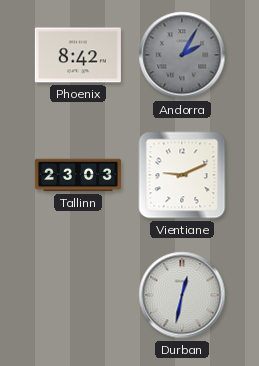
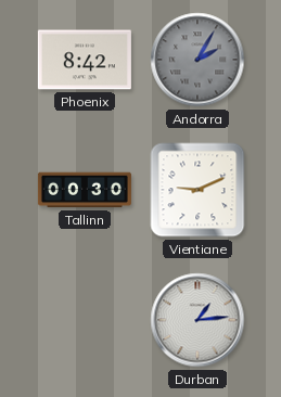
Tallinn: 23:03 -> 00:30 (85, 190)
Durban: 12:32 -> 1:14 (197, 320)
